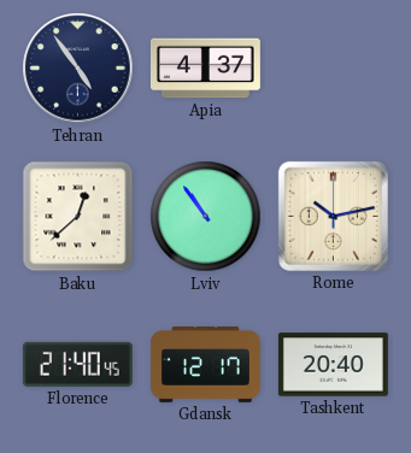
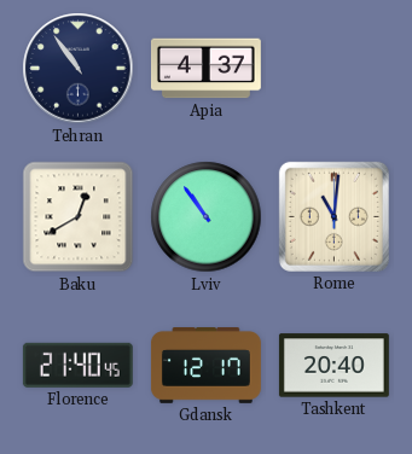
Tehran: 4:54 -> 10:54 (79, 69)
Baku: 12:38 -> 12:40 (79, 217)
Rome: 10:13 -> 11:01 (333, 216)
